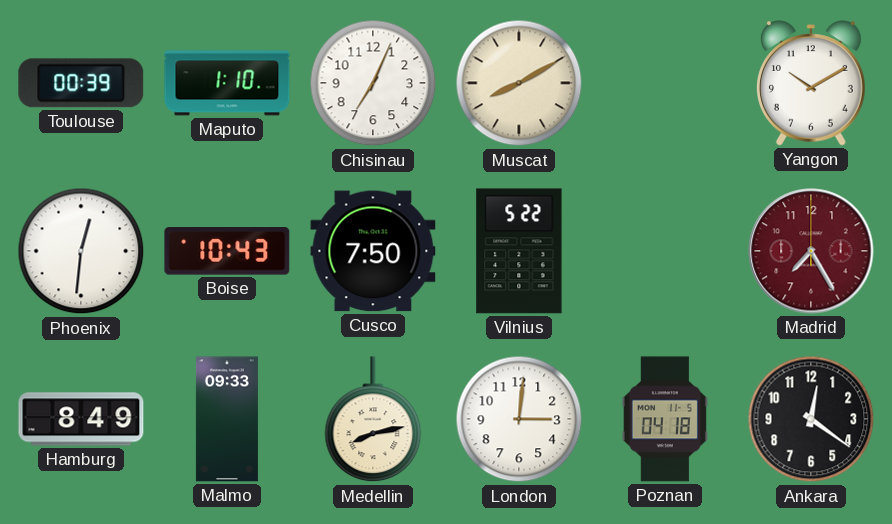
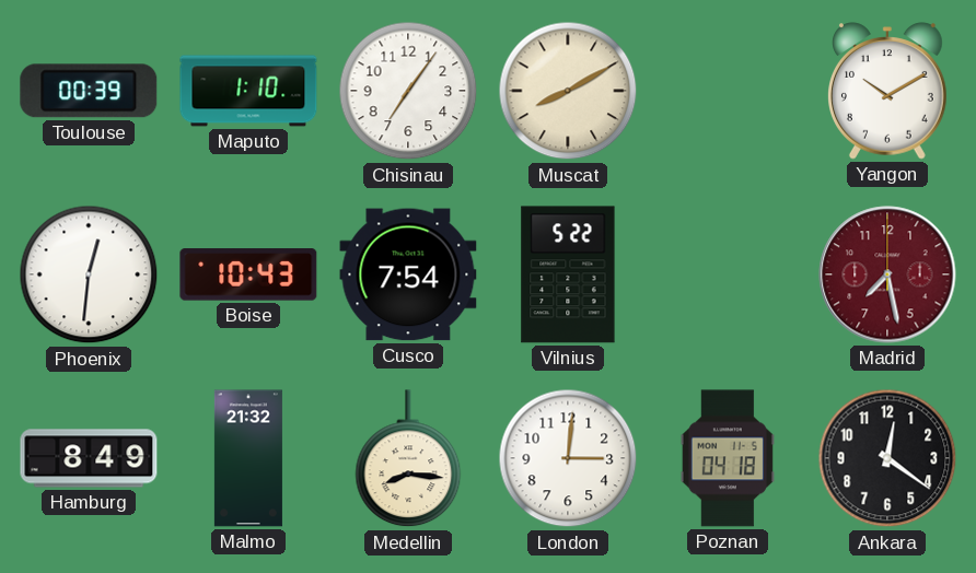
Chisinau: 7:04 -> 7:06 (408, 91)
Cusco: 7:50 -> 7:54 (408, 274)
Madrid: 7:25 -> 7:28 (887, 274)
Malmo: 09:33 -> 21:32 (248, 458)
Medellin: 8:13 -> 8:16 (408, 459)
